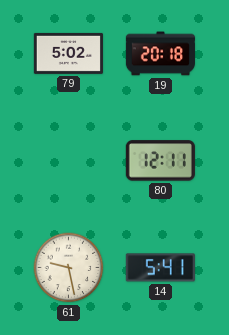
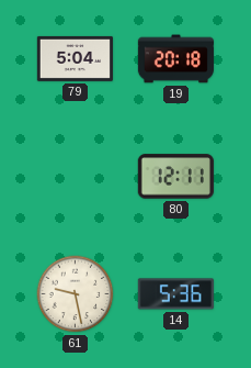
79: 5:02 -> 5:04 (75, 58)
14: 5:41 -> 5:36 (175, 294)
